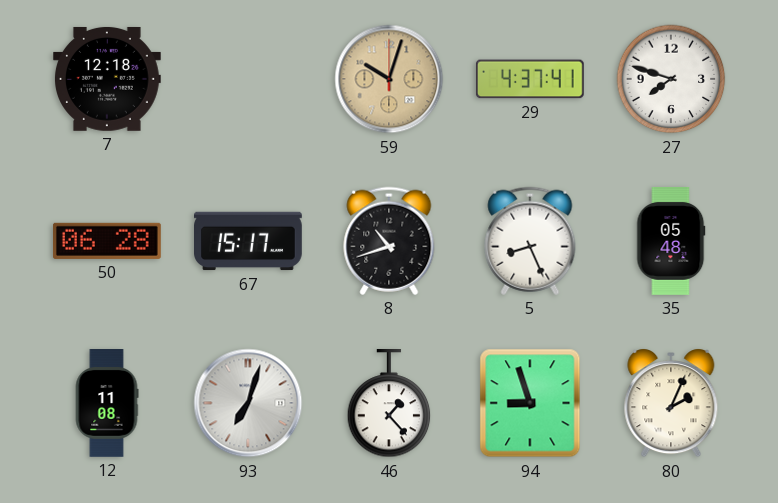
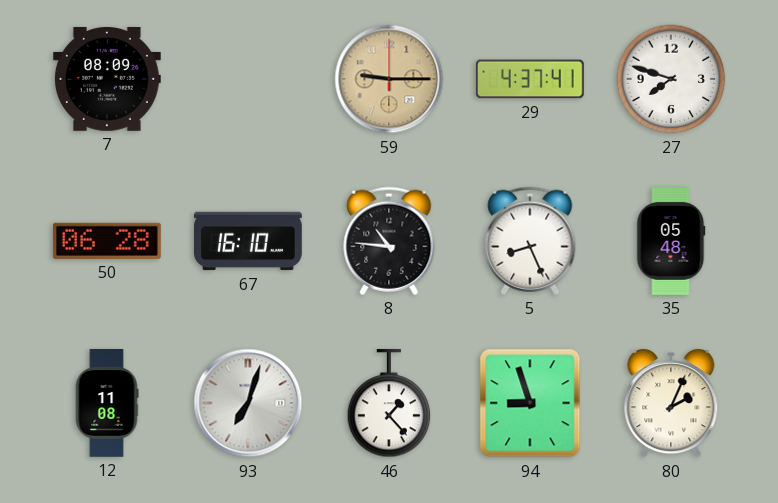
7: 12:18 -> 08:09 (108, 79)
59: 10:03 -> 9:15 (389, 79)
67: 15:17 -> 16:10 (249, 241)
8: 10:42 -> 10:46 (389, 241)
